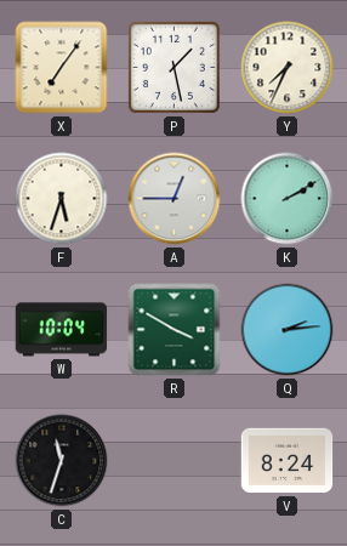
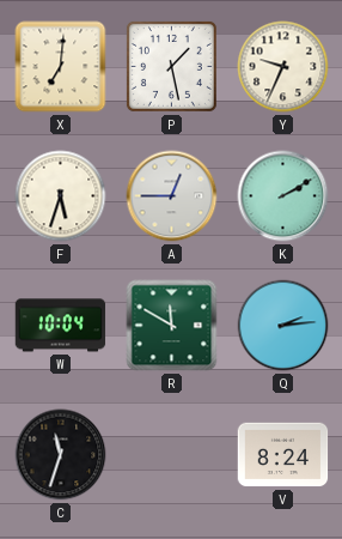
X: 7:06 -> 7:01 (61, 67)
Y: 7:34 -> 9:34 (283, 67)
R: 3:50 -> 11:50 (172, 326)
